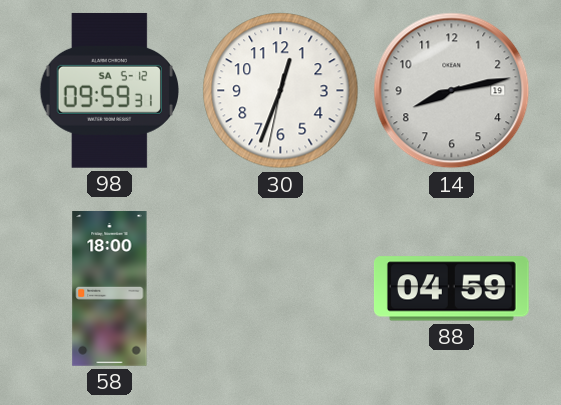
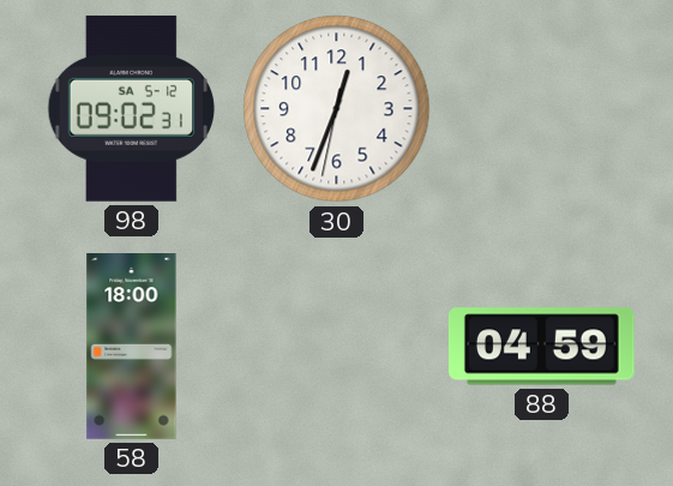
98: 09:59 -> 09:02 (131, 108)
14: 8:13 -> none (452, 91)
